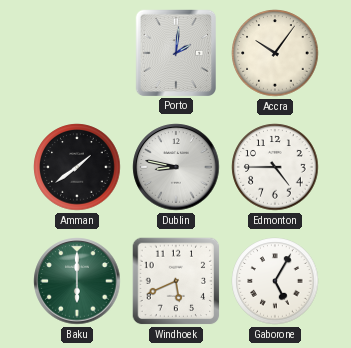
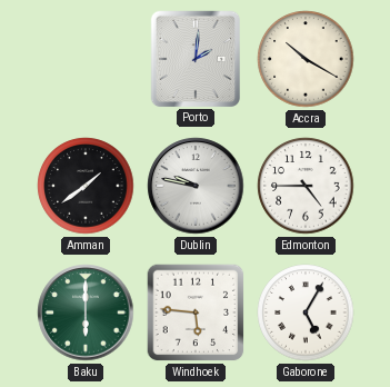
Accra: 10:06 -> 10:20 (306, 59)
Dublin: 8:47 -> 9:47 (196, 186)
Windhoek: 5:41 -> 5:46 (196, 312)
